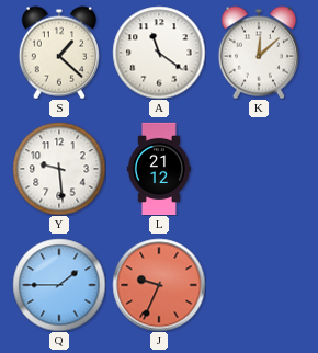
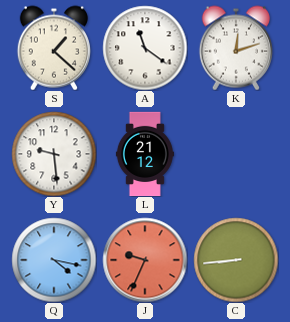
K: 12:08 -> 12:12 (236, 48)
Q: 1:45 -> 4:17 (54, 260)
C: none -> 8:44 (236, 260)
